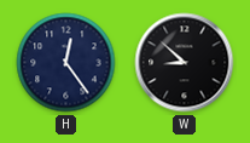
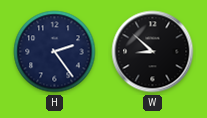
H: 12:24 -> 2:24 (55, 52)
